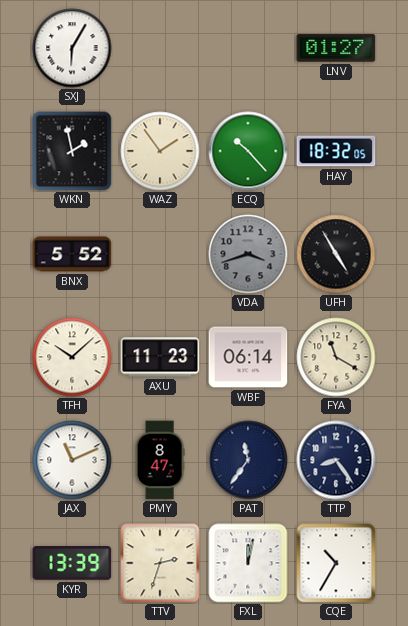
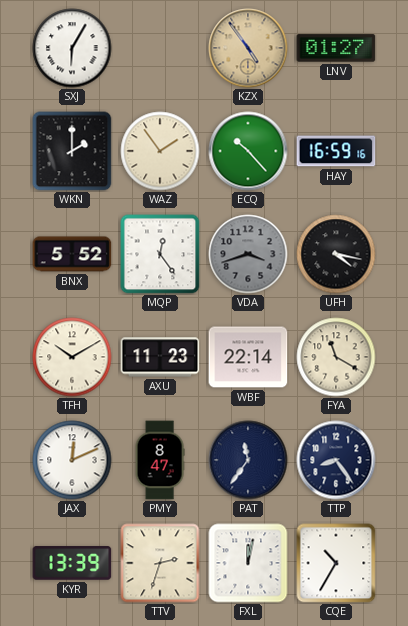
KZX: none -> 4:54 (248, 48)
WKN: 1:58 -> 2:00 (72, 151)
HAY: 18:32 -> 16:59 (336, 151)
MQP: none -> 12:24 (160, 254)
UFH: 4:55 -> 4:17 (336, 254)
TFH: 10:08 -> 10:10 (72, 357)
WBF: 06:14 -> 22:14 (248, 357)
JAX: 11:11 -> 12:11 (72, 460)
